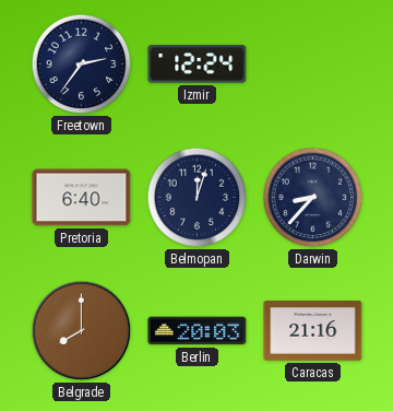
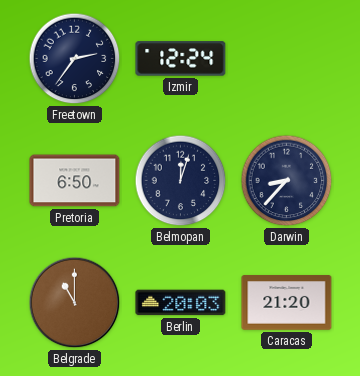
Pretoria: 6:40 -> 6:50 (75, 181)
Belgrade: 8:00 -> 11:00 (75, 303)
Caracas: 21:16 -> 21:20 (287, 303)
